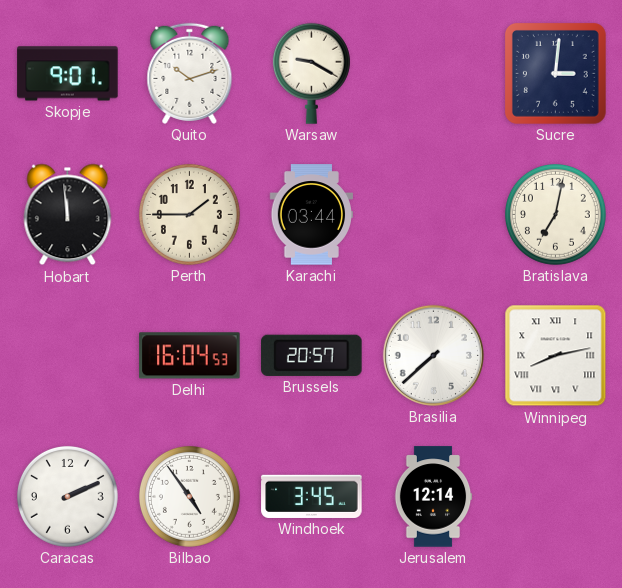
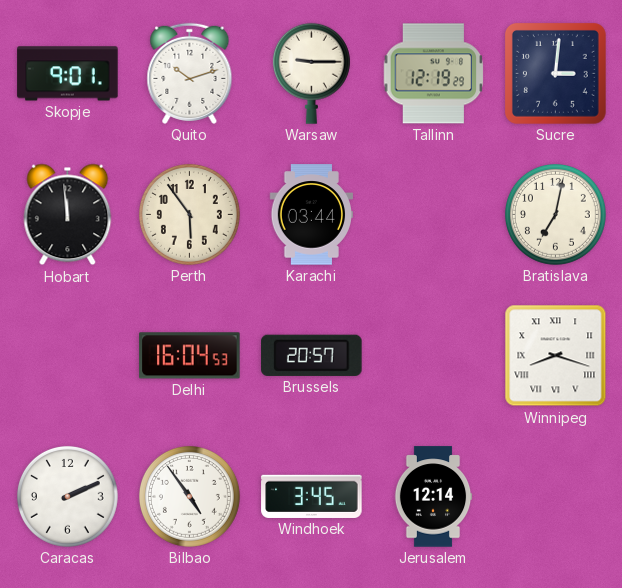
Warsaw: 9:20 -> 9:15 (311, 73)
Tallinn: none -> 12:19 (434, 74)
Perth: 1:45 -> 5:54 (189, 214)
Brasilia: 7:38 -> none (433, 355)
Winnipeg: 8:13 -> 8:18 (556, 356)
